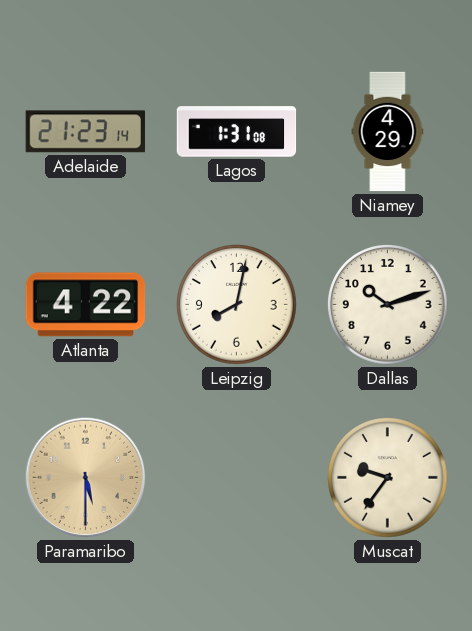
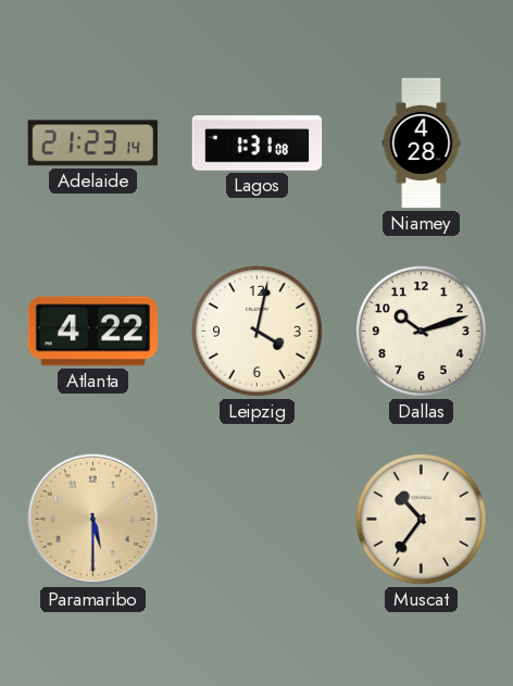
Niamey: 4:29 -> 4:28 (422, 144)
Leipzig: 8:02 -> 4:02 (258, 332)
Muscat: 9:36 -> 10:36 (422, 520)
